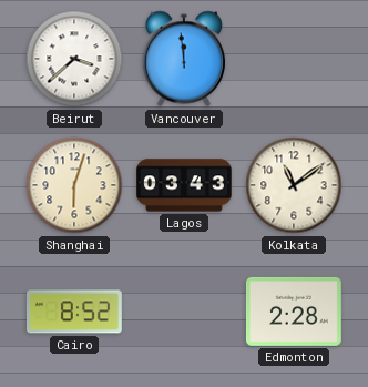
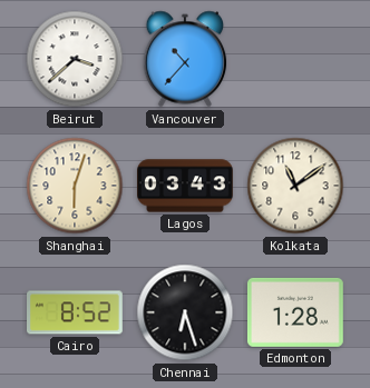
Vancouver: 11:59 -> 10:37 (185, 59)
Chennai: none -> 6:27 (185, 312)
Edmonton: 2:28 -> 1:28 (295, 312)
